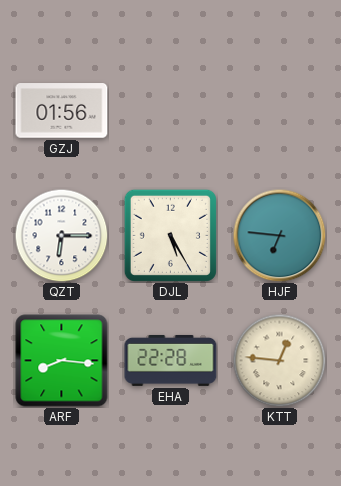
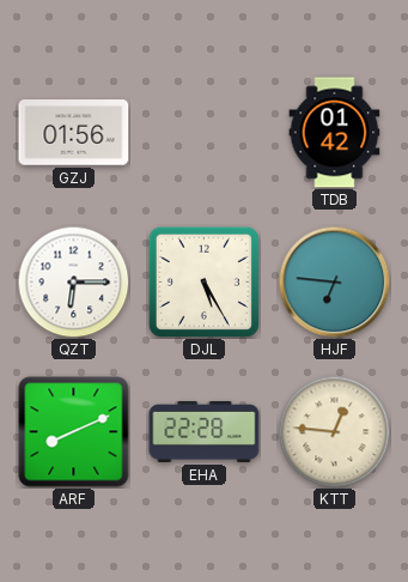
TDB: none -> 01:42 (335, 133)
ARF: 8:16 -> 8:11 (74, 432)
